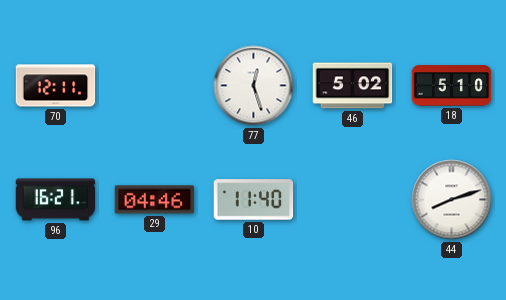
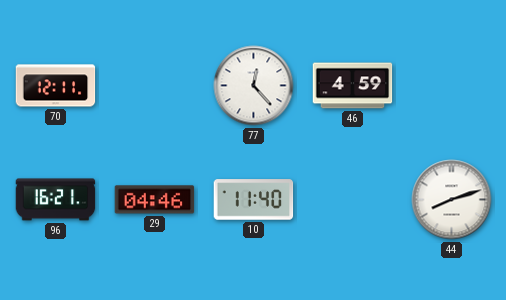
77: 12:27 -> 12:23 (254, 86)
46: 5:02 -> 4:59 (353, 86)
18: 5:10 -> none (452, 86)
